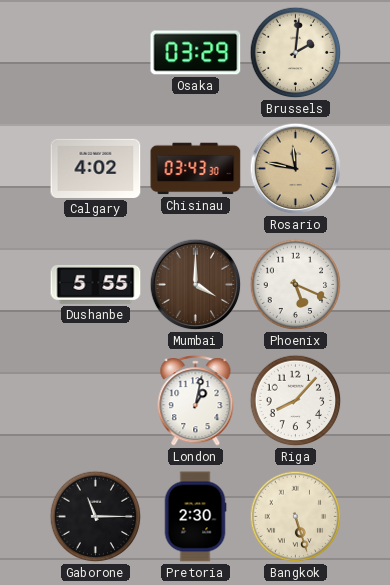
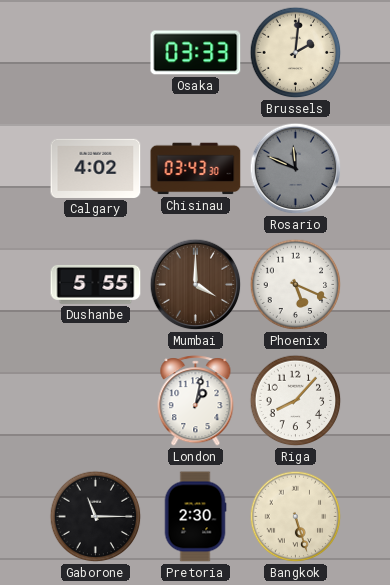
Osaka: 03:29 -> 03:33 (196, 53)
Rosario: 11:47 -> 11:49 (296, 169)
Rosario dial: champagne -> grey (296, 169)
